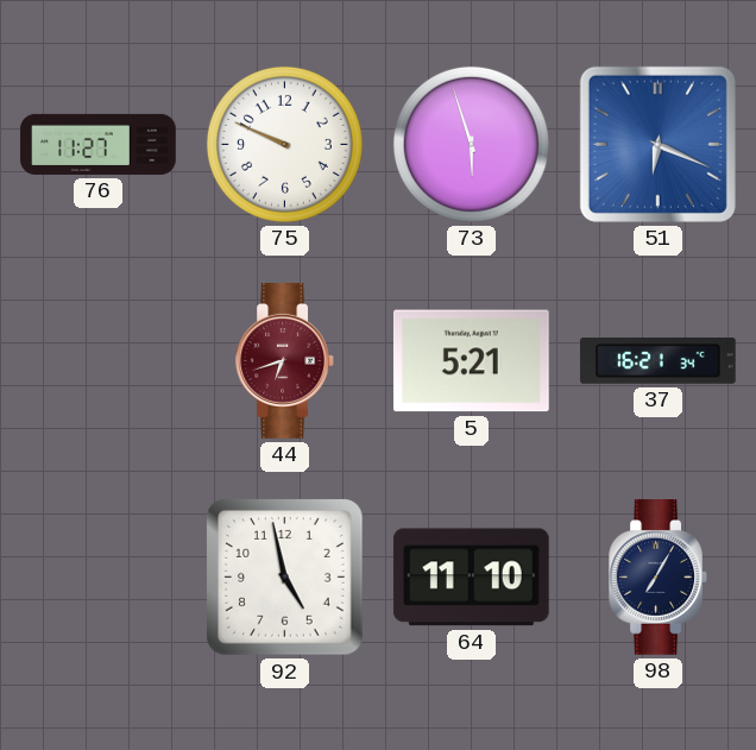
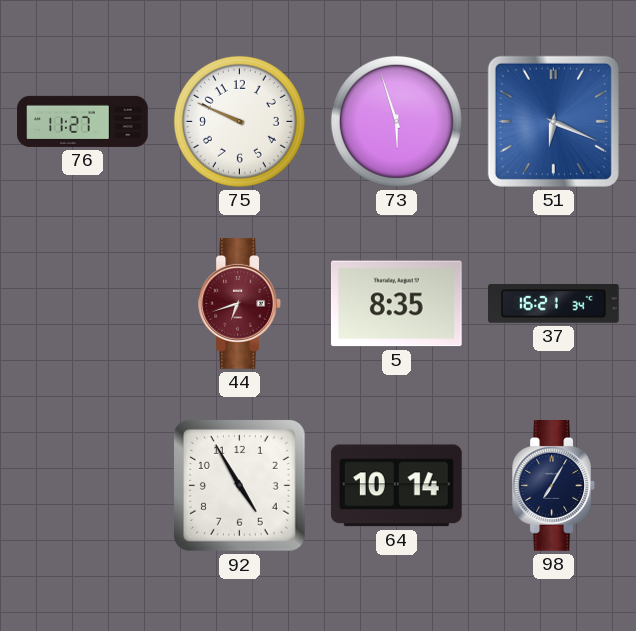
5: 5:21 -> 8:35 (396, 304)
92: 4:58 -> 4:55 (240, 486)
64: 11:10 -> 10:14 (396, 486)
